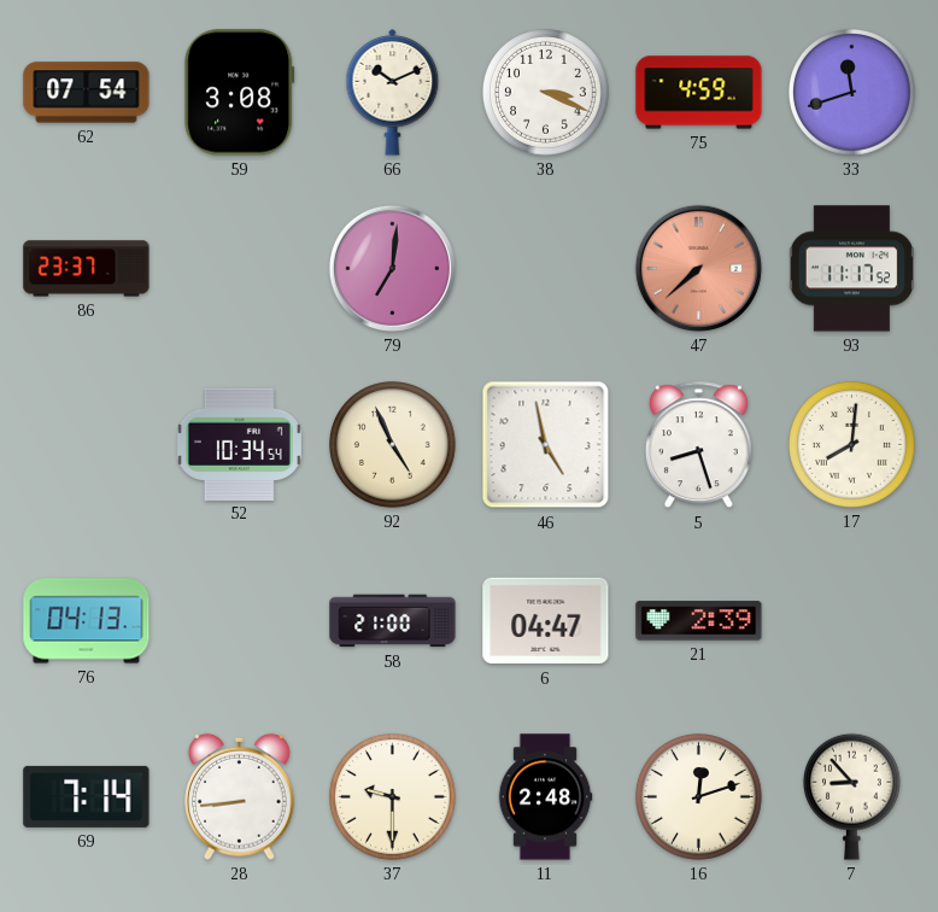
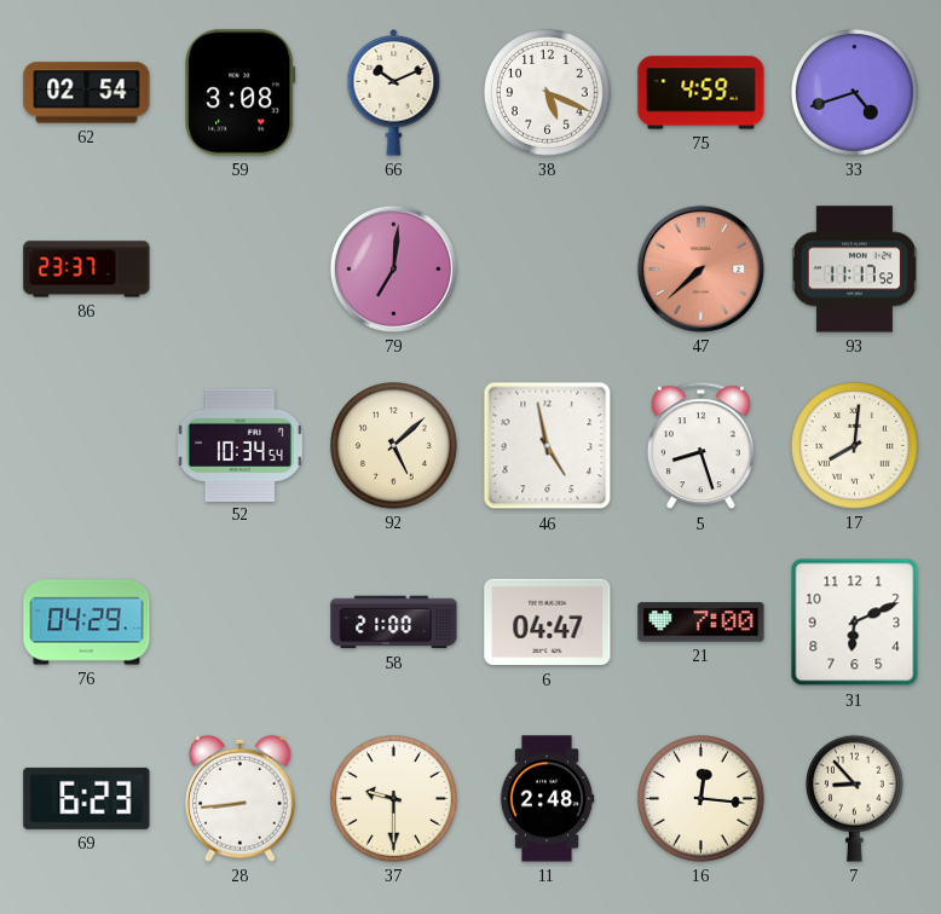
62: 07:54 -> 02:54 (87, 93)
38: 3:19 -> 5:19 (548, 93)
33: 11:42 -> 4:42 (855, 93)
92: 4:56 -> 5:08 (394, 446)
76: 04:13 -> 04:29 (87, 623)
21: 2:39 -> 7:00 (702, 623)
31: none -> 6:11 (855, 623)
69: 7:14 -> 6:23 (87, 798)
16: 12:12 -> 12:16 (702, 799)
